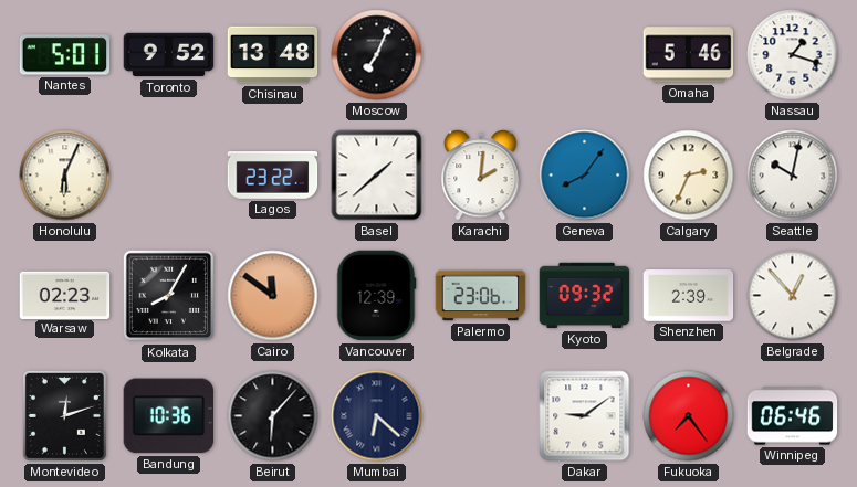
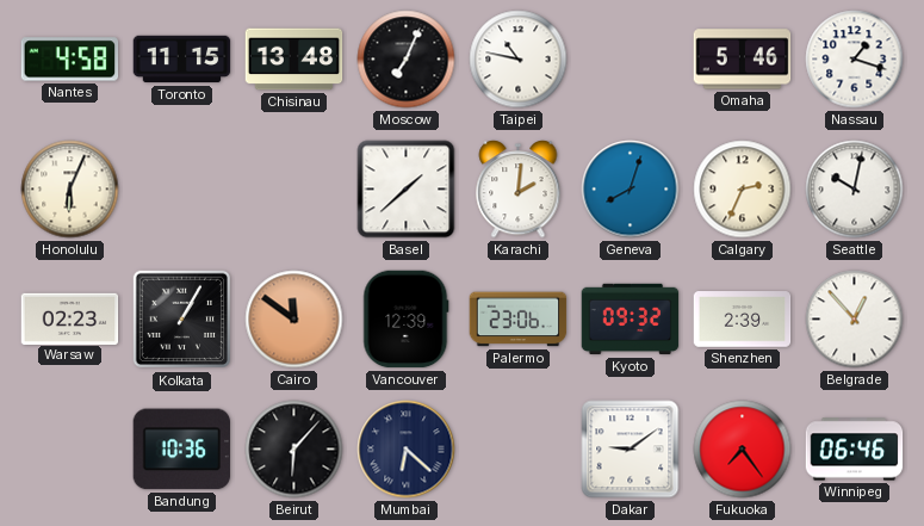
Nantes: 5:01 -> 4:58 (70, 60)
Toronto: 9:52 -> 11:15 (182, 60)
Taipei: none -> 10:47 (519, 60)
Lagos: 23:22 -> none (273, 176)
Geneva: 8:06 -> 8:03 (631, 190)
Kolkata: 8:05 -> 1:05 (182, 320)
Montevideo: 12:12 -> none (64, 415)
